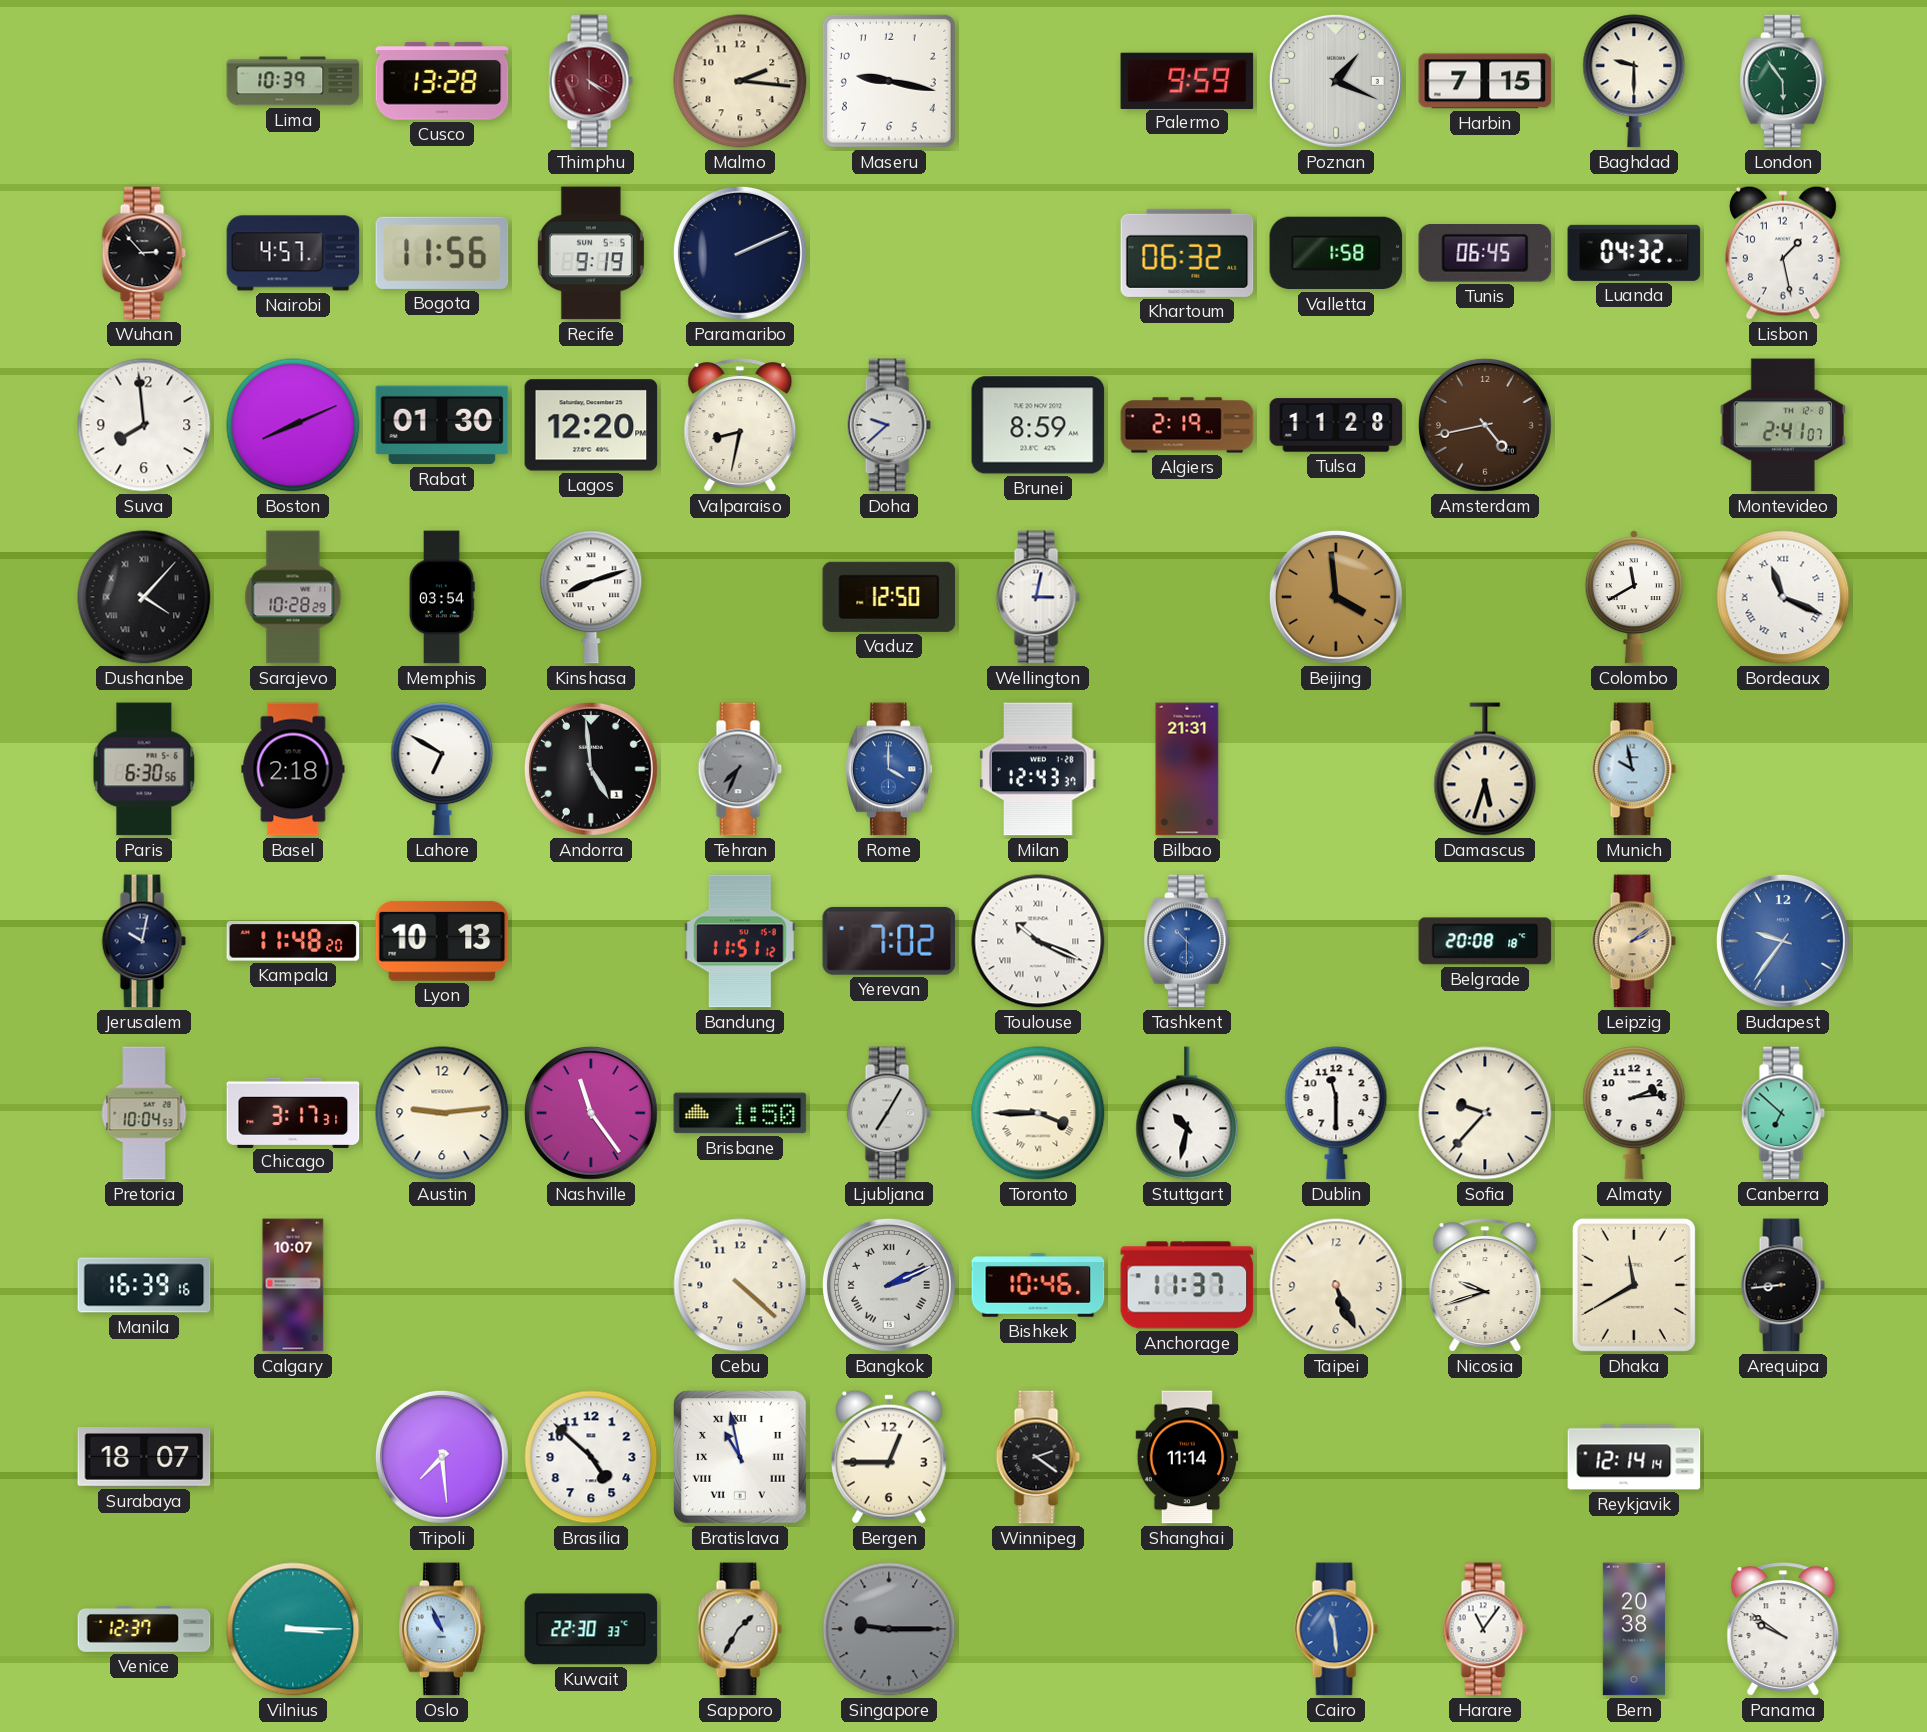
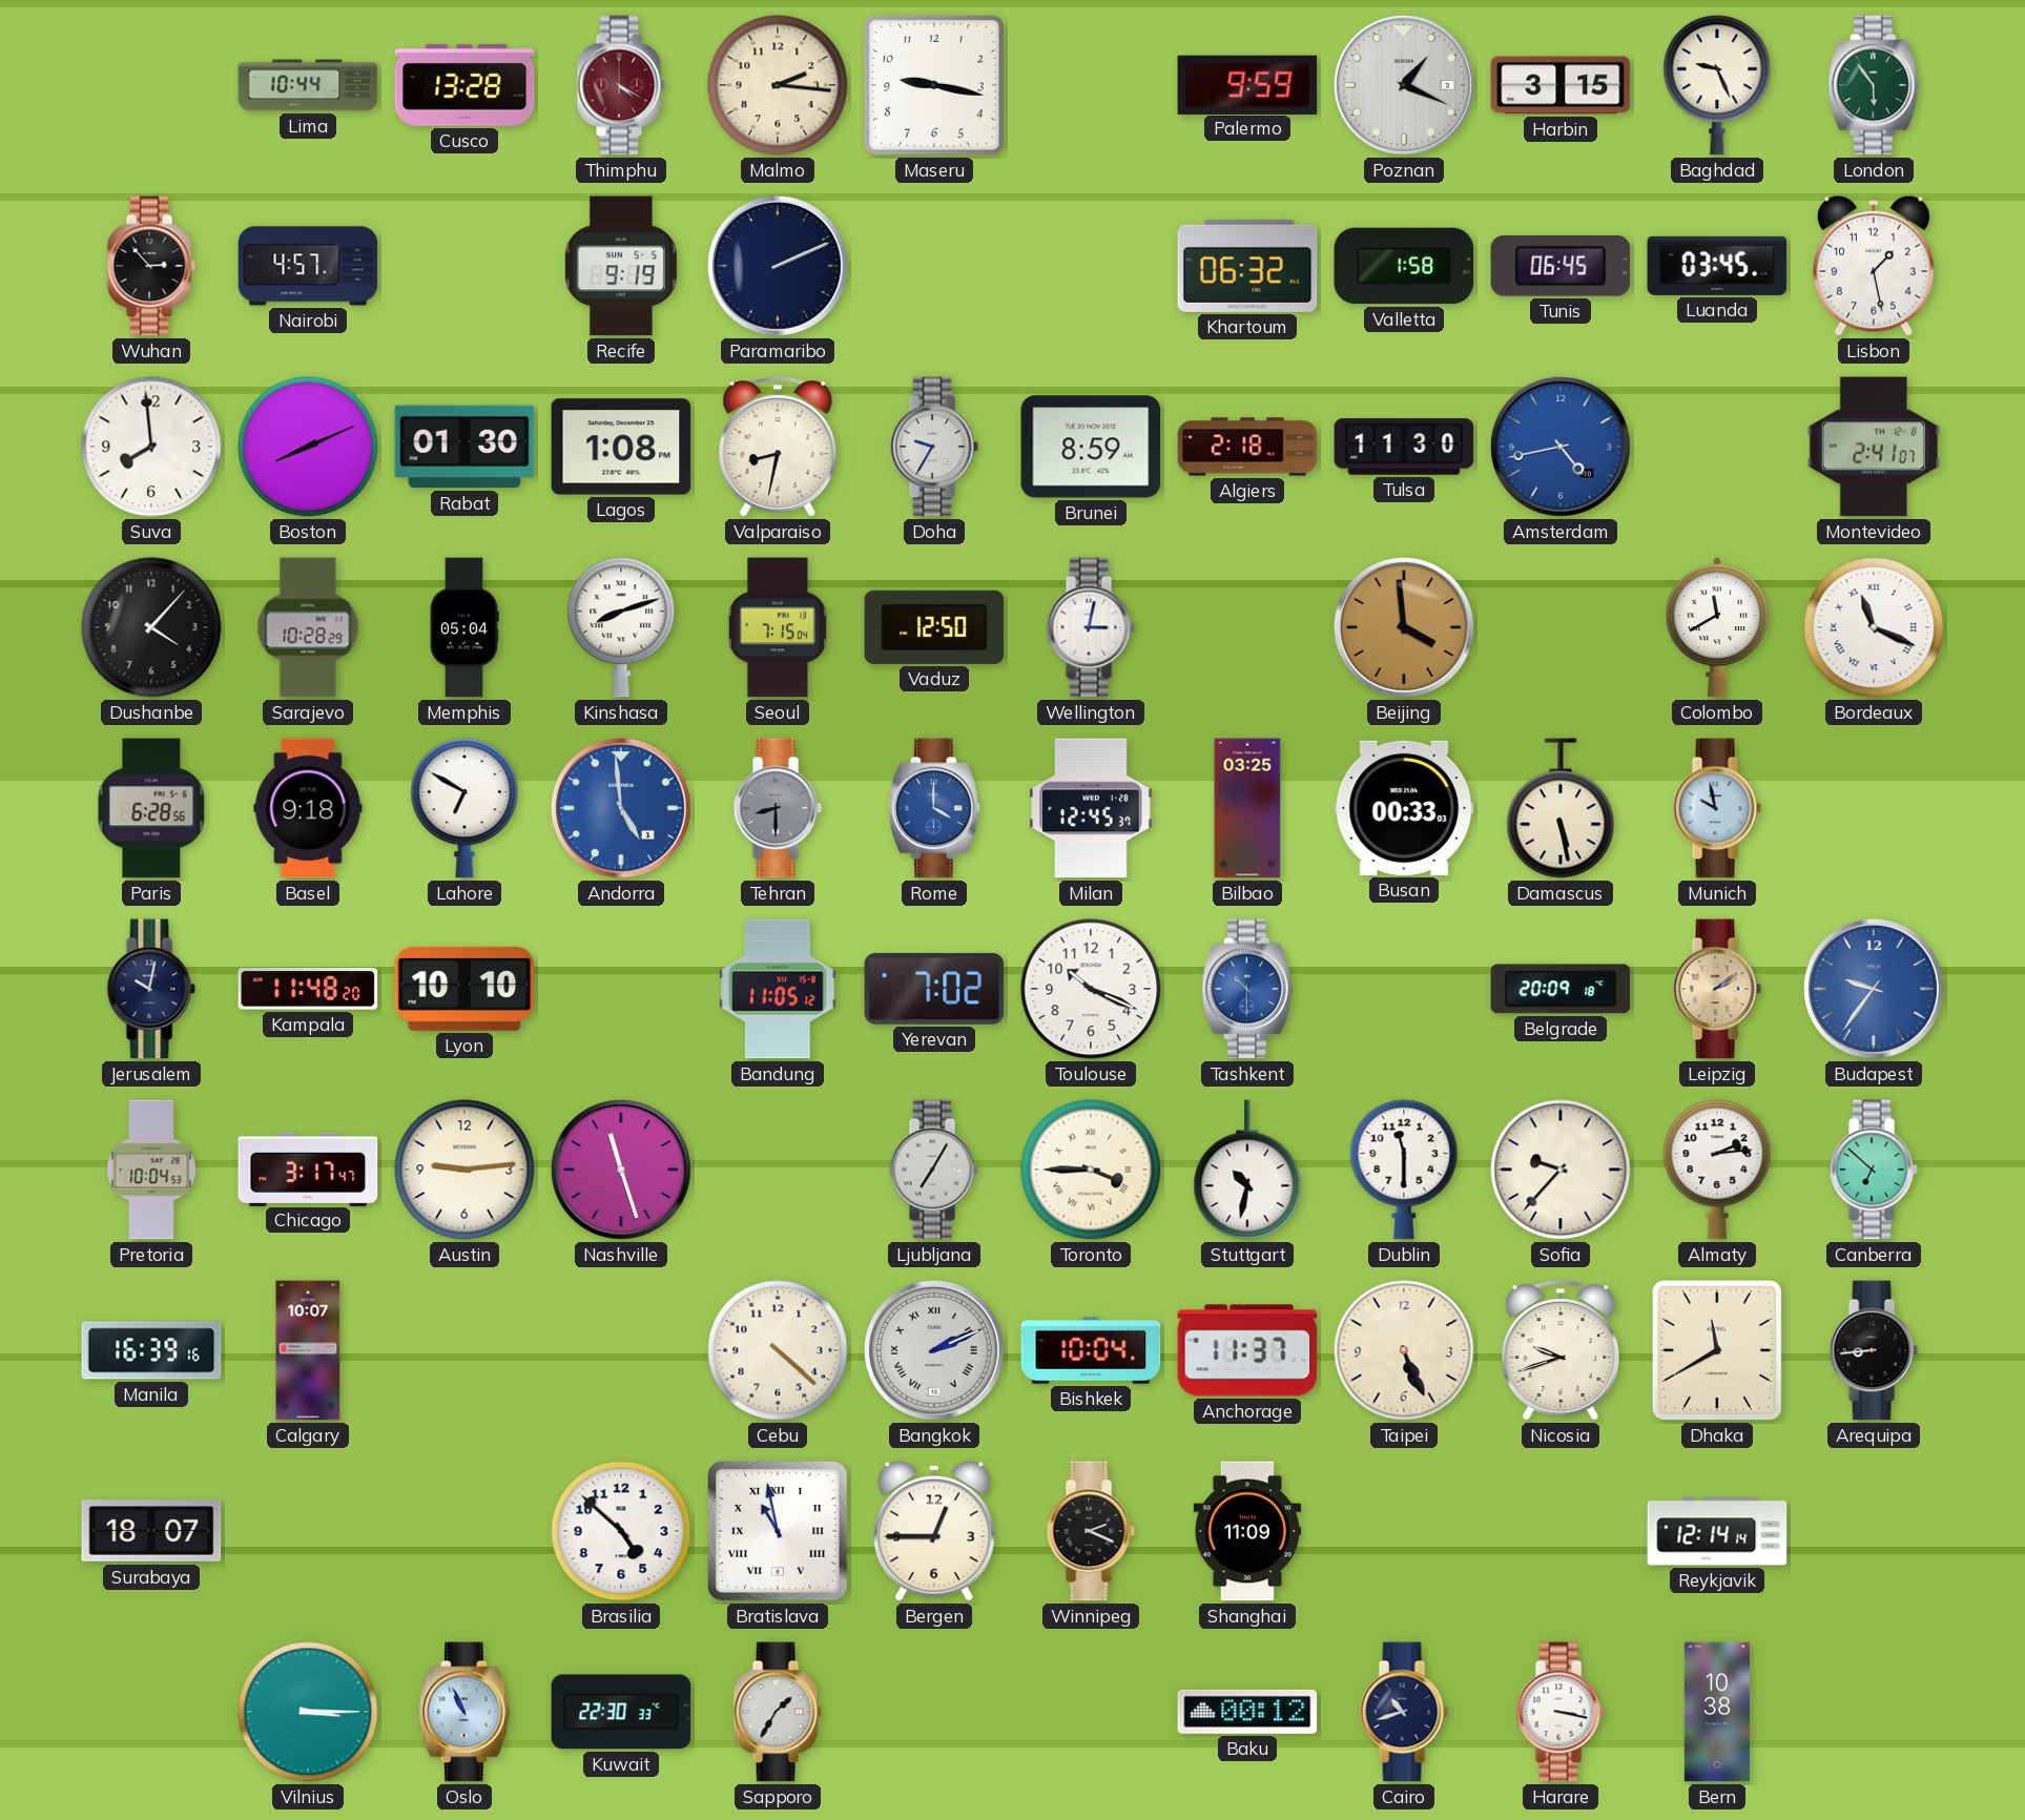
Lima: 10:39 -> 10:44 (308, 85)
Harbin: 7:15 -> 3:15 (1561, 85)
Baghdad: 9:30 -> 9:26 (1717, 85)
Bogota: 11:56 -> none (442, 253)
Luanda: 04:32 -> 03:45 (1717, 266)
Lagos: 12:20 -> 1:08 (621, 447)
Doha: 9:38 -> 9:35 (934, 447)
Algiers: 2:19 -> 2:18 (1247, 447)
Tulsa: 11:28 -> 11:30 (1404, 447)
Amsterdam dial: brown -> blue (1561, 447)
Dushanbe numerals: Roman -> Arabic (151, 627)
Memphis: 03:54 -> 05:04 (464, 627)
Seoul: none -> 7:15 (778, 627)
Paris: 6:30 -> 6:28 (151, 808)
Basel: 2:18 -> 9:18 (308, 808)
Andorra dial: black -> blue (621, 808)
Tehran: 7:34 -> 8:30 (778, 808)
Milan: 12:43 -> 12:45 (1091, 808)
Bilbao: 21:31 -> 03:25 (1247, 808)
Busan: none -> 00:33 (1404, 808)
Damascus: 5:33 -> 5:28 (1561, 808)
Lyon: 10:13 -> 10:10 (464, 989)
Bandung: 11:51 -> 11:05 (779, 989)
Toulouse numerals: Roman -> Arabic (1091, 989)
Belgrade: 20:08 -> 20:09 (1561, 989)
Chicago: 3:17:31 -> 3:17:47 (308, 1168)
Nashville: 11:24 -> 11:27 (621, 1170)
Brisbane: 1:50 -> none (740, 1113)
Bishkek: 10:46 -> 10:04 (1091, 1350)
Tripoli: 7:29 -> none (442, 1457)
Winnipeg: 2:21 -> 2:19 (1091, 1531)
Shanghai: 11:14 -> 11:09 (1247, 1531)
Venice: 12:37 -> none (144, 1630)
Singapore: 9:15 -> none (889, 1629)
Baku: none -> 00:12 (1247, 1712)
Cairo: 11:29 -> 10:42 (1404, 1712)
Cairo dial: blue -> navy (1404, 1712)
Harare: 11:06 -> 3:17 (1561, 1712)
Bern: 20:38 -> 10:38 (1717, 1712)
Panama: 9:51 -> none (1783, 1629)
